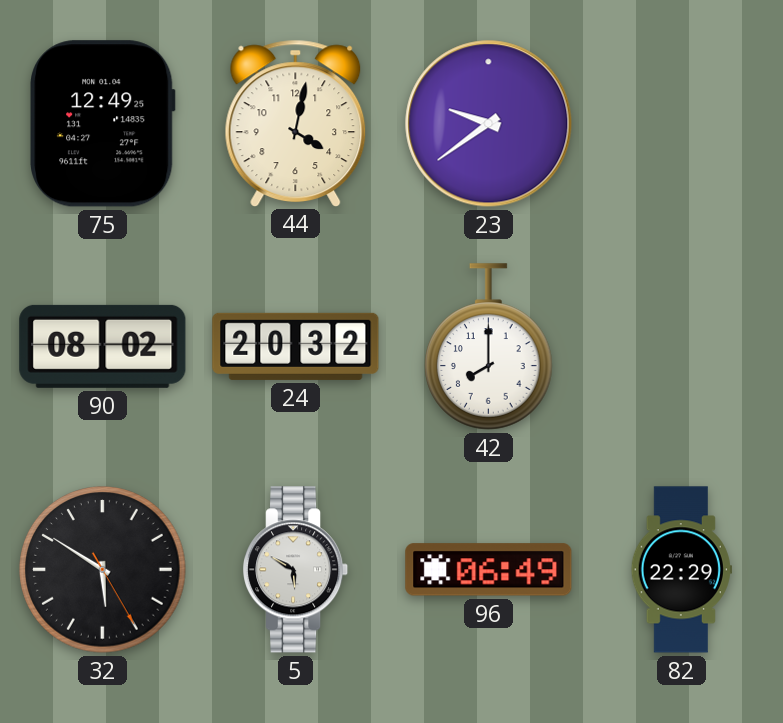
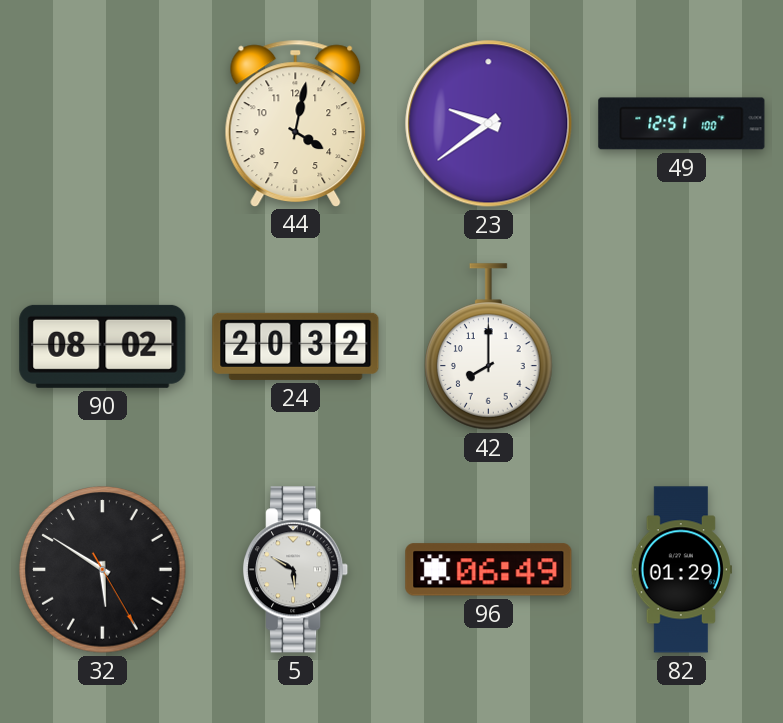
75: 12:49 -> none (103, 124)
49: none -> 12:51 (682, 124)
82: 22:29 -> 01:29 (681, 570)
